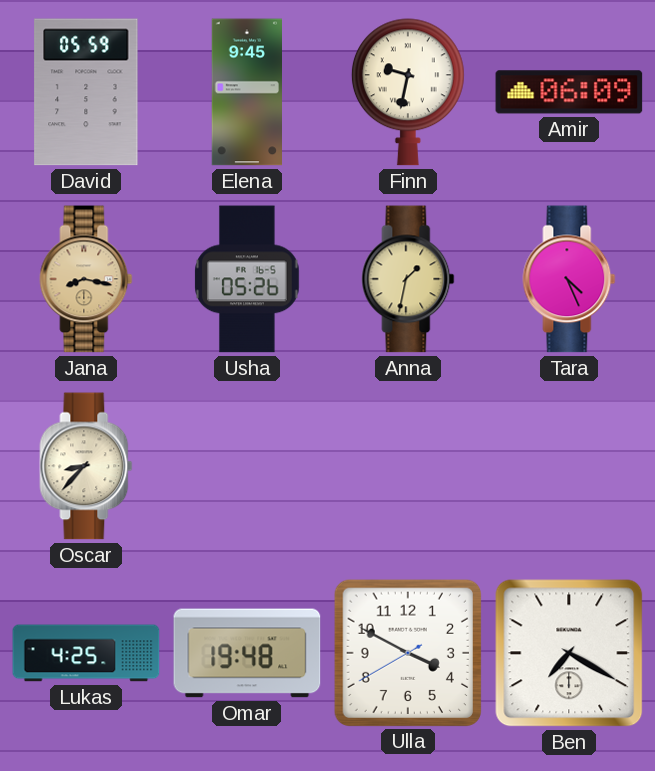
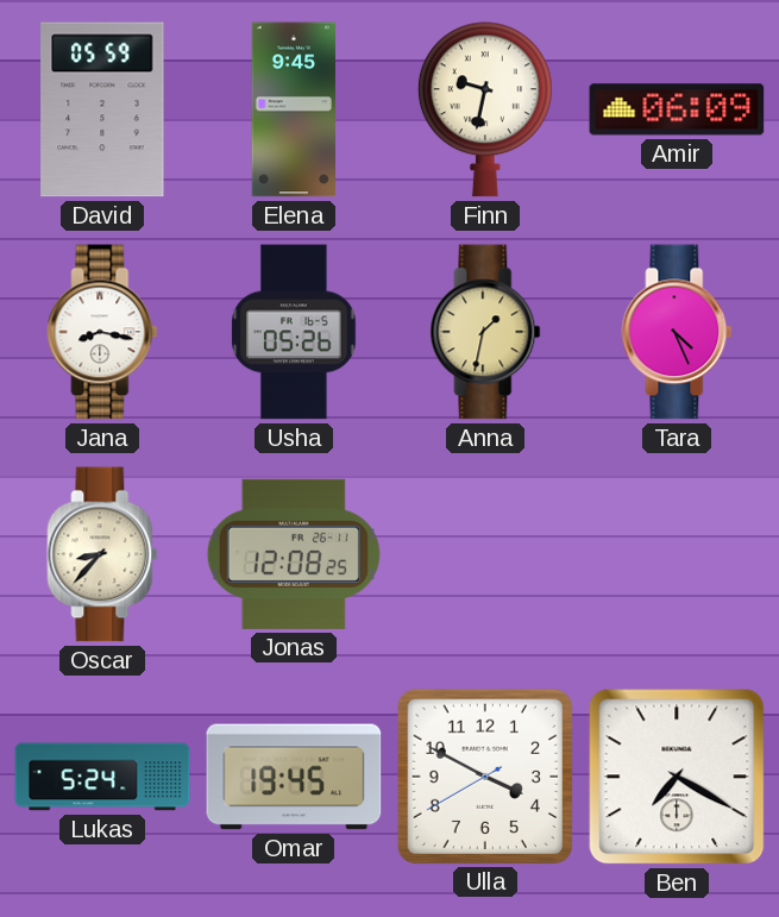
Jana dial: champagne -> white (102, 332)
Jonas: none -> 12:08 (294, 554)
Lukas: 4:25 -> 5:24 (102, 777)
Omar: 19:48 -> 19:45 (294, 777)
